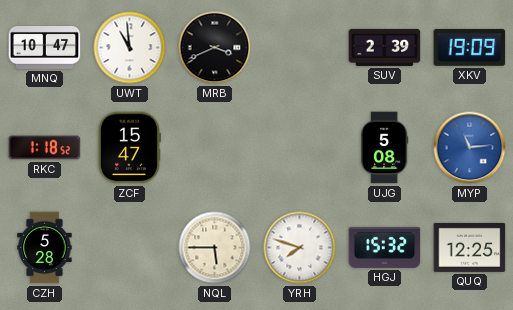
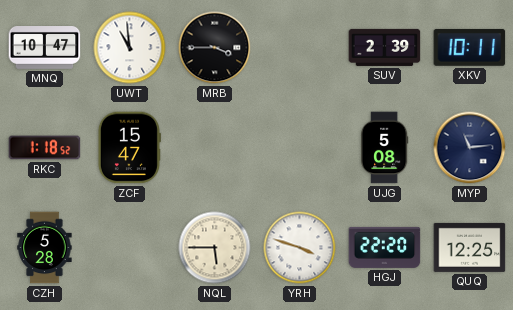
MRB: 3:41 -> 3:45 (215, 48)
XKV: 19:09 -> 10:11 (470, 47)
MYP dial: blue -> navy (470, 148)
YRH: 7:48 -> 3:48 (300, 248)
HGJ: 15:32 -> 22:20 (385, 247)
